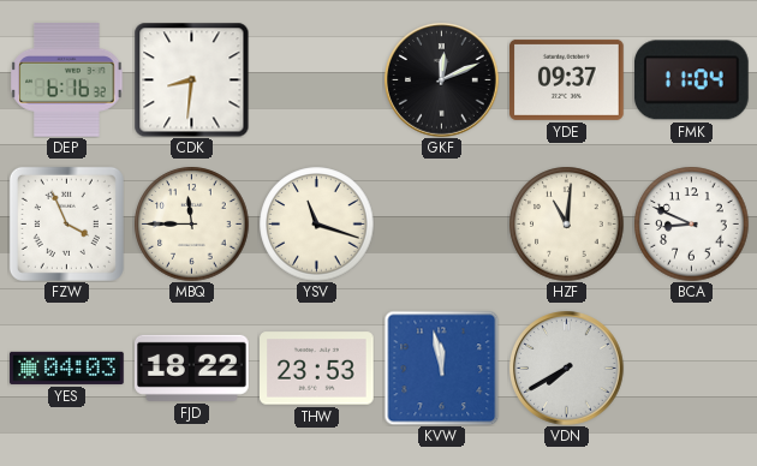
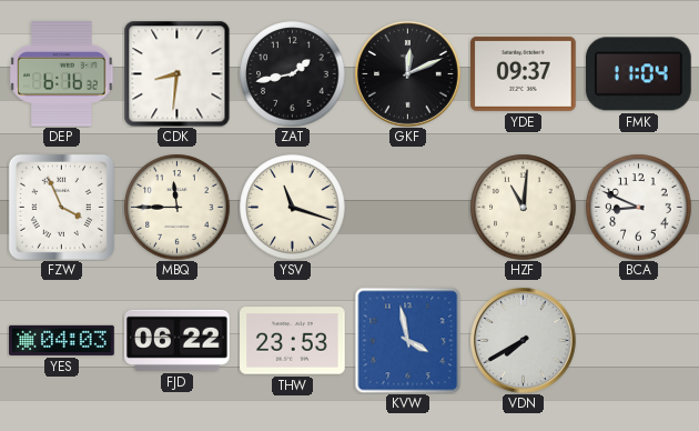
ZAT: none -> 1:43 (292, 73)
FJD: 18:22 -> 06:22 (178, 340)
KVW: 11:58 -> 3:58 (407, 340)
